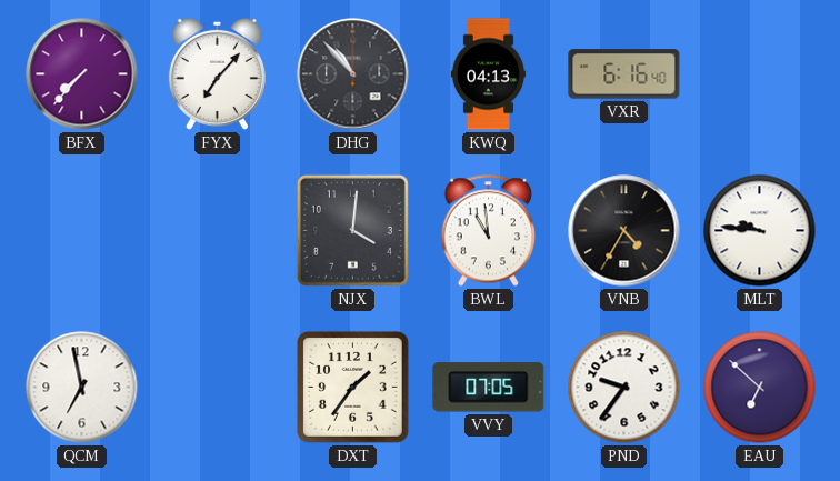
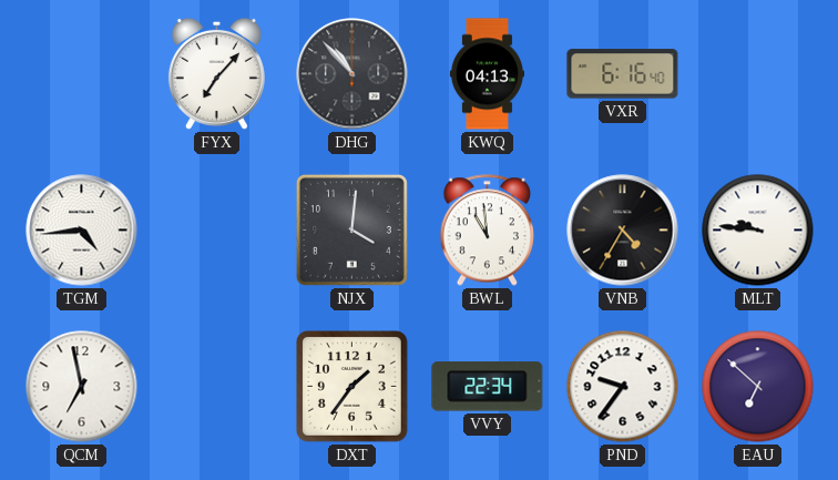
BFX: 7:37 -> none (82, 74)
TGM: none -> 4:44 (82, 231)
VVY: 07:05 -> 22:34 (488, 387)
